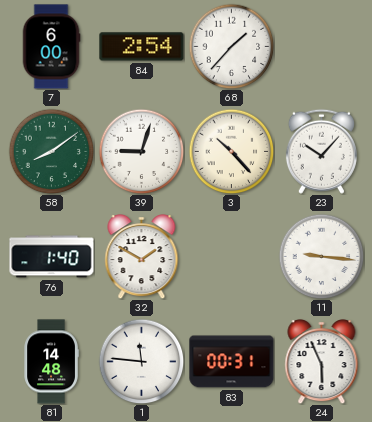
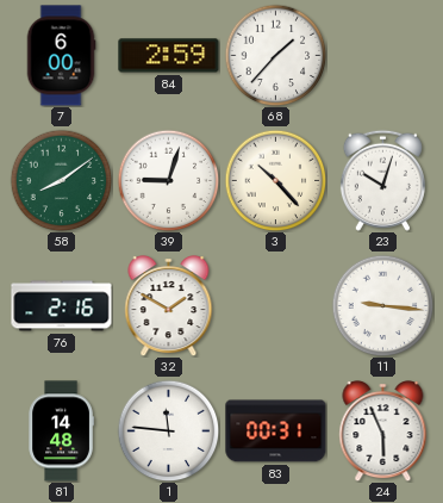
84: 2:54 -> 2:59 (169, 56)
23: 10:07 -> 10:03 (382, 180)
76: 1:40 -> 2:16 (62, 306)
